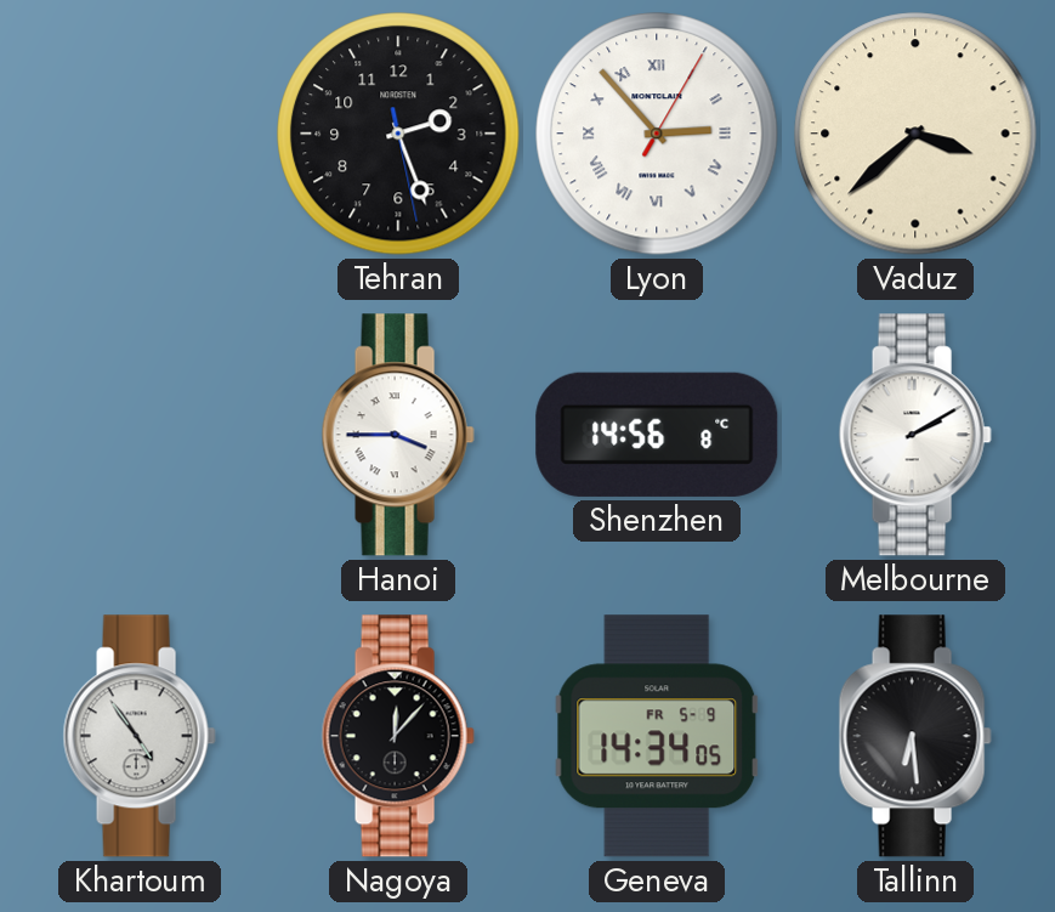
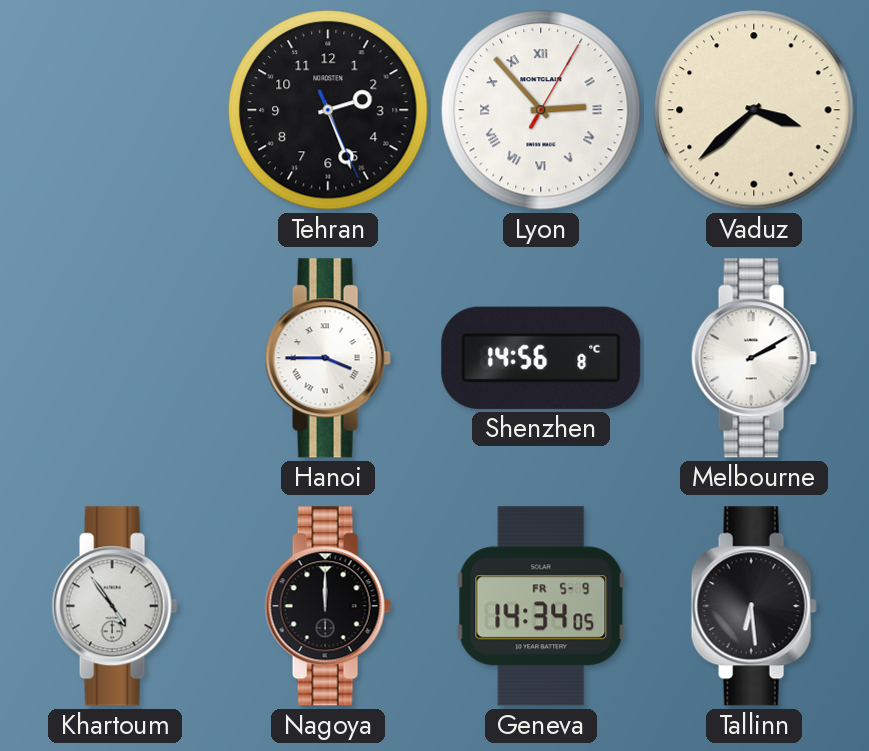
Tehran: 2:26:28 -> 2:26:26 (328, 110)
Nagoya: 12:07 -> 12:00 (328, 606)
